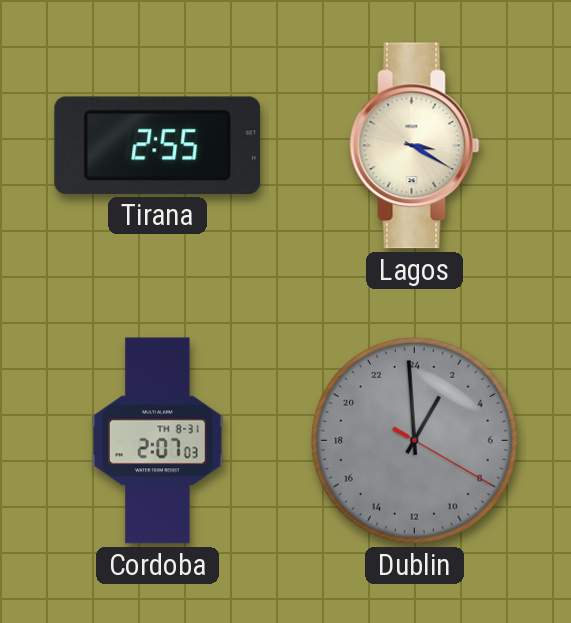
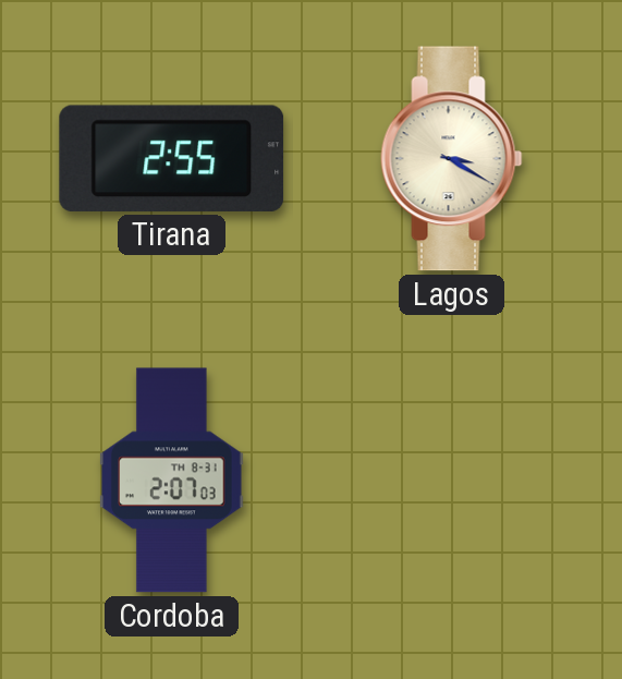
Dublin: 1:59 -> none (415, 441)
